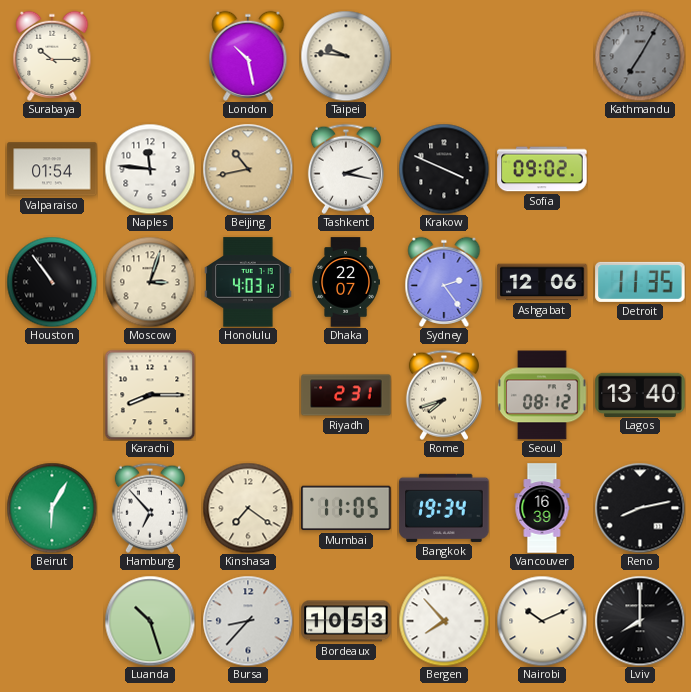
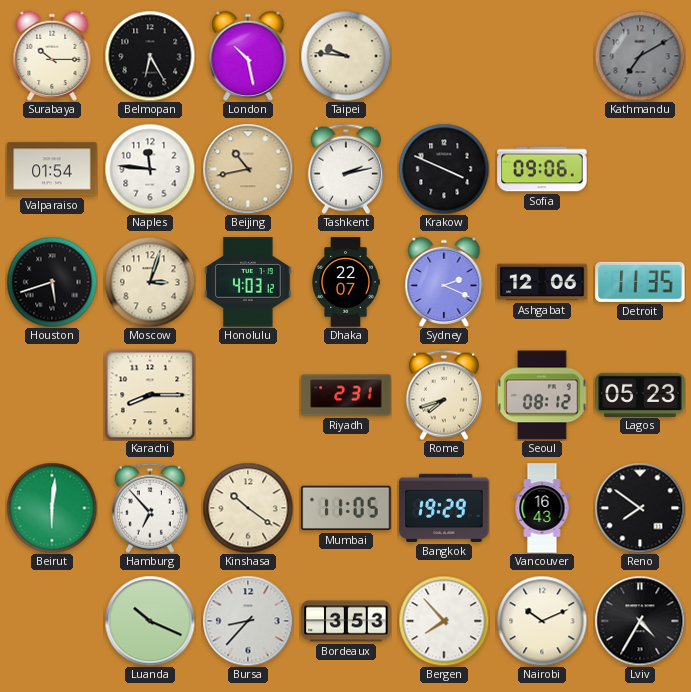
Belmopan: none -> 6:25 (150, 56)
Kathmandu: 7:05 -> 7:10 (640, 56)
Tashkent: 2:17 -> 2:13 (346, 169)
Sofia: 09:02 -> 09:06 (542, 169)
Houston: 10:54 -> 5:42 (52, 282)
Sydney: 2:24 -> 2:19 (444, 282)
Lagos: 13:40 -> 05:23 (640, 394)
Beirut: 6:05 -> 6:01 (52, 508)
Kinshasa: 7:21 -> 10:21 (248, 508)
Bangkok: 19:34 -> 19:29 (444, 508)
Vancouver: 16:39 -> 16:43 (542, 508)
Reno: 8:13 -> 7:51 (640, 508)
Luanda: 10:27 -> 10:19 (150, 621)
Bordeaux: 10:53 -> 3:53 (346, 621)
Lviv: 8:00 -> 4:35 (640, 621)
